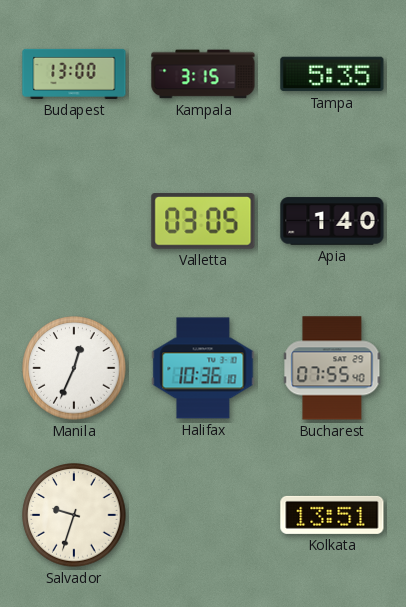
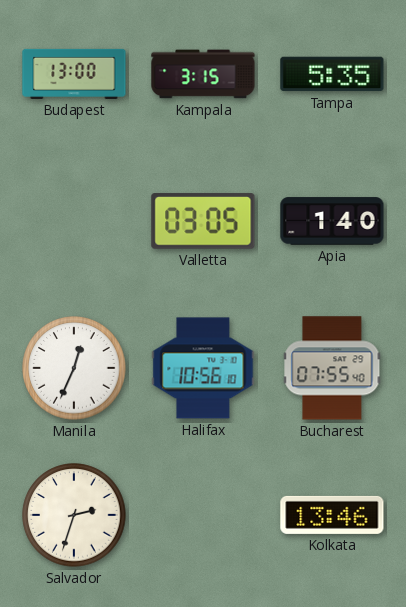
Halifax: 10:36 -> 10:56 (203, 368)
Salvador: 9:33 -> 2:33 (74, 515)
Kolkata: 13:51 -> 13:46 (332, 515)
